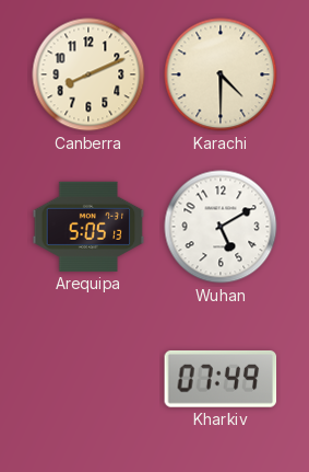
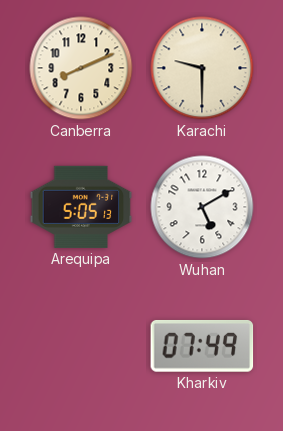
Karachi: 4:30 -> 9:30 (202, 68)
